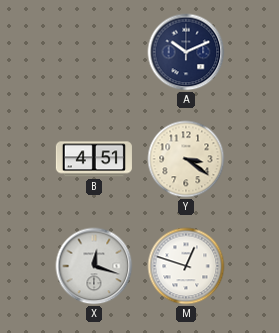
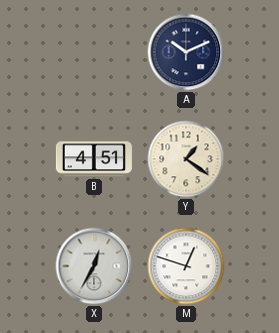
Y: 3:21 -> 1:21 (186, 159)
X: 12:18 -> 12:35 (94, 266)
